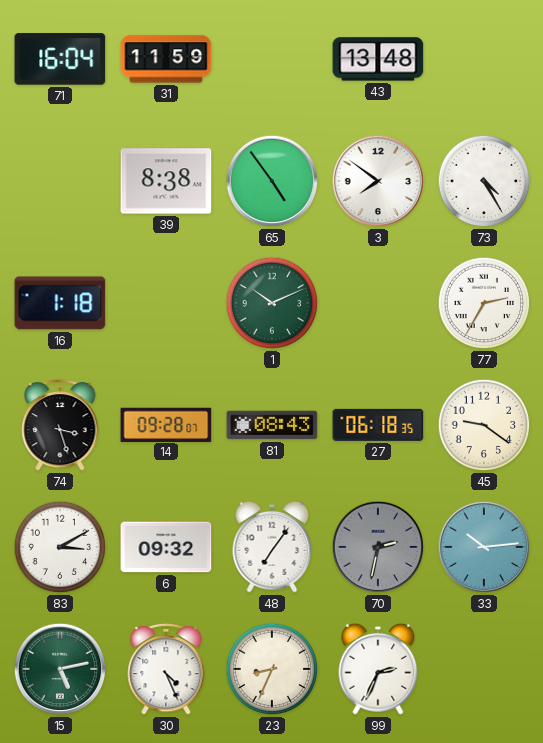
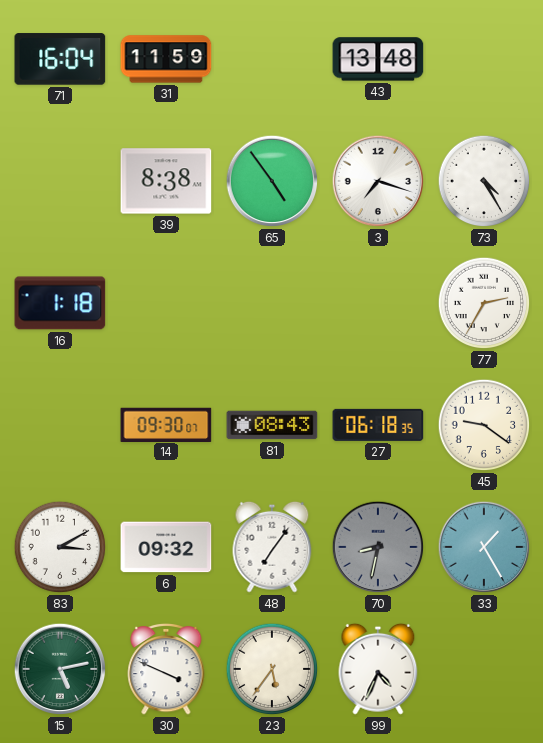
3: 7:51 -> 7:18 (378, 181)
1: 10:11 -> none (272, 303)
74: 3:27 -> none (60, 425)
14: 09:28 -> 09:30 (166, 424)
70: 2:32 -> 8:32 (378, 547)
33: 10:14 -> 1:25 (484, 547)
30: 4:26 -> 3:49 (166, 669)
23: 8:34 -> 5:36 (272, 669)
99: 2:34 -> 4:34 (378, 669)
